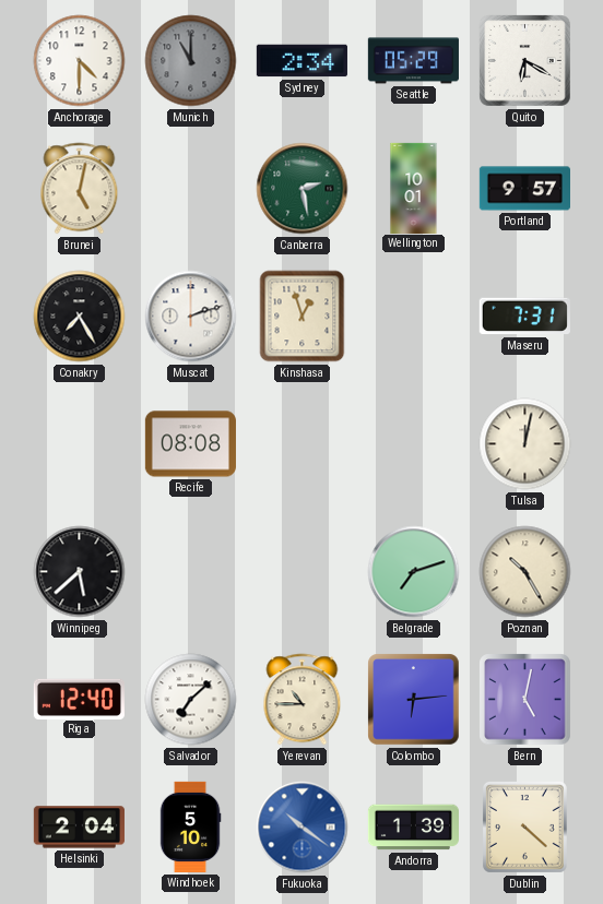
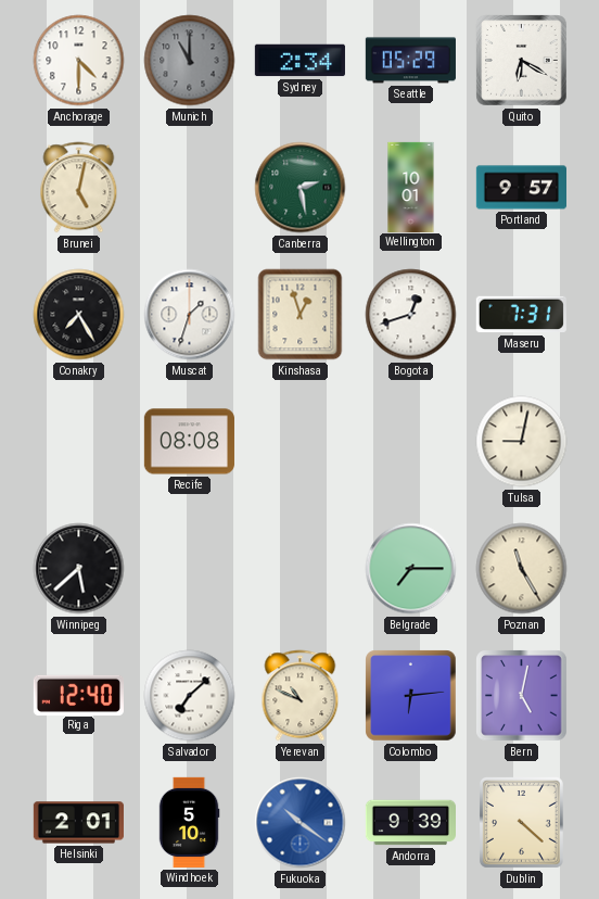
Muscat: 2:12 -> 1:33 (190, 315)
Bogota: none -> 12:42 (411, 315)
Tulsa: 12:02 -> 9:02 (522, 442)
Belgrade: 7:12 -> 7:15 (411, 569)
Poznan: 10:25 -> 11:25 (522, 569)
Yerevan: 10:45 -> 10:49 (301, 696)
Helsinki: 2:04 -> 2:01 (78, 823)
Andorra: 1:39 -> 9:39 (410, 823)
